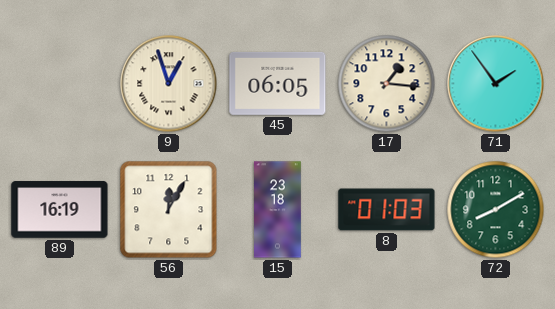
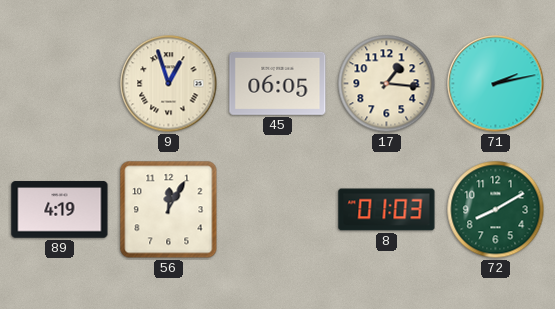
71: 1:54 -> 2:13 (496, 84)
89: 16:19 -> 4:19 (60, 210)
15: 23:18 -> none (278, 210)
